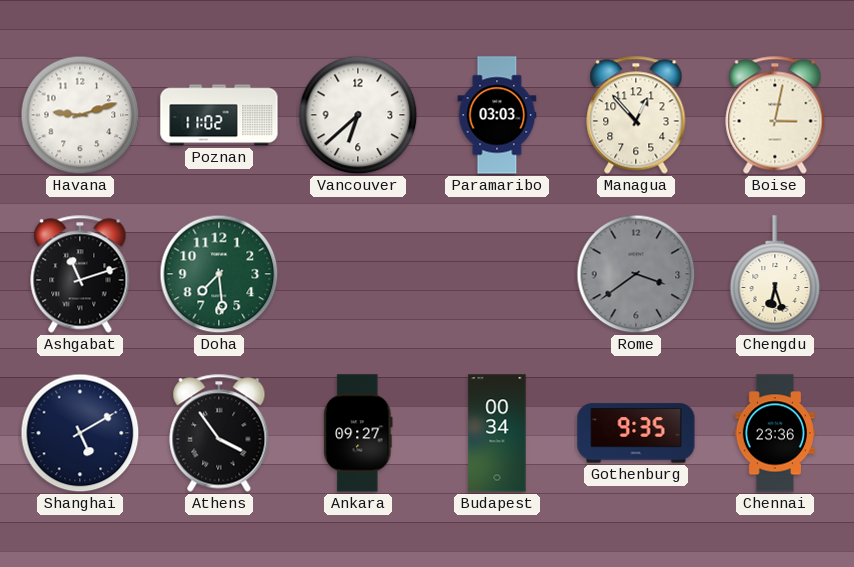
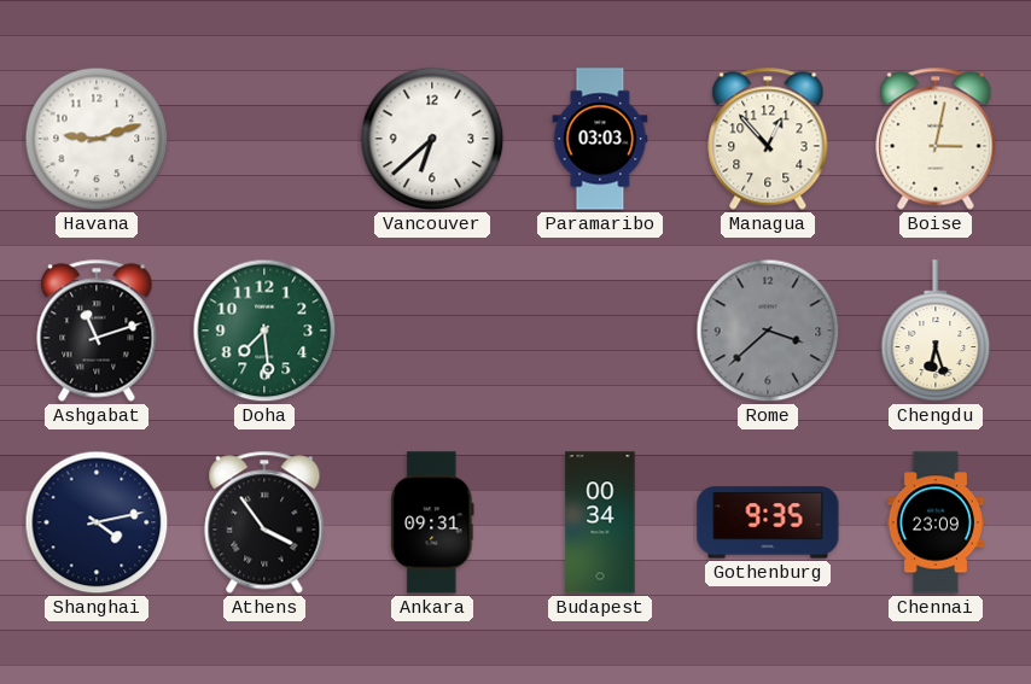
Poznan: 11:02 -> none (219, 115)
Rome: 3:39 -> 3:38 (768, 331)
Shanghai: 5:10 -> 4:13 (97, 522)
Ankara: 09:27 -> 09:31 (432, 522)
Chennai: 23:36 -> 23:09 (936, 522)
